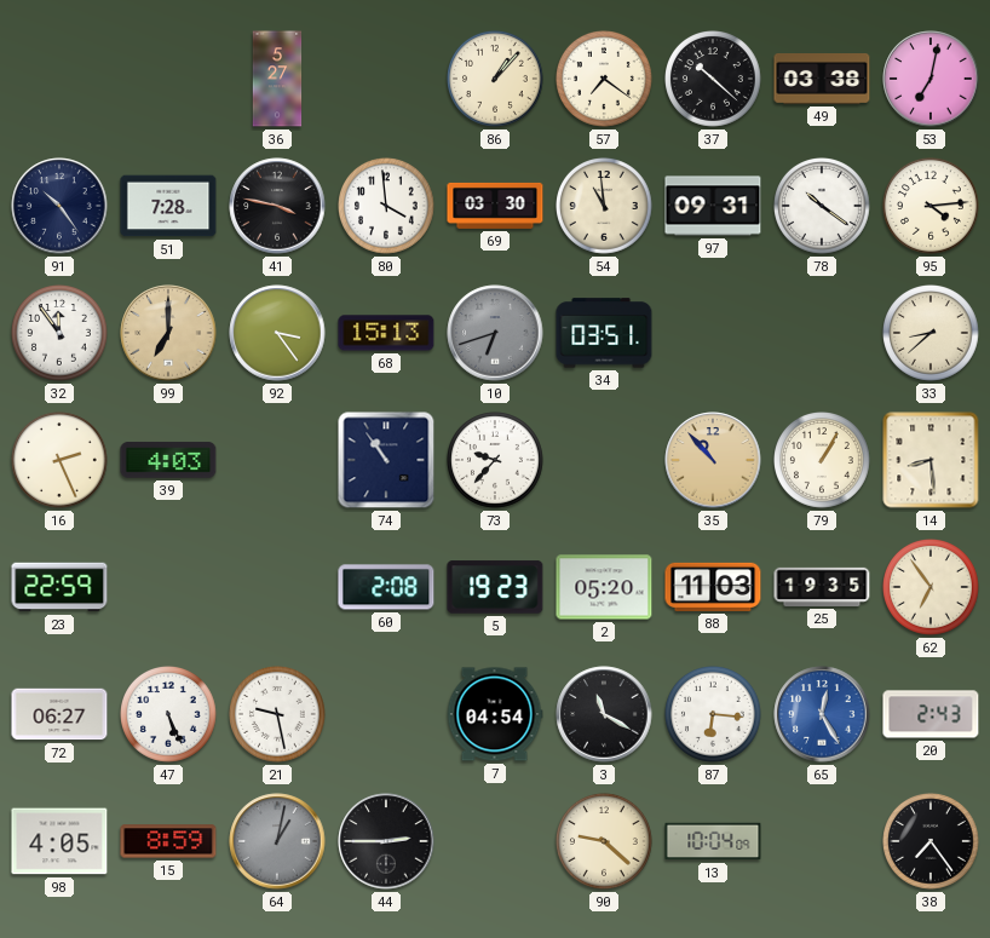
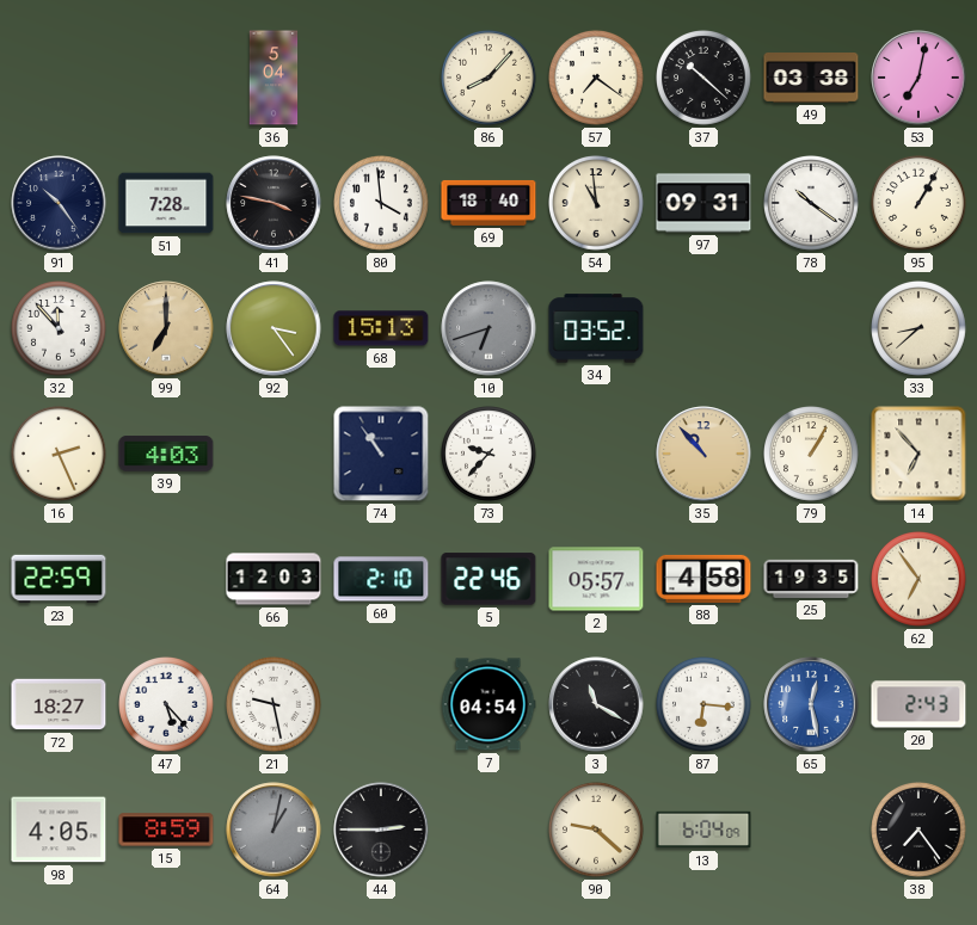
36: 5:27 -> 5:04 (274, 78)
86: 1:07 -> 8:07 (490, 79)
69: 03:30 -> 18:40 (489, 203)
95: 4:14 -> 1:05 (920, 204)
32: 11:54 -> 11:53 (60, 329)
34: 03:51 -> 03:52 (596, 328)
14: 8:29 -> 6:53 (918, 454)
66: none -> 12:03 (274, 579)
60: 2:08 -> 2:10 (381, 579)
5: 19:23 -> 22:46 (489, 579)
2: 05:20 -> 05:57 (596, 579)
88: 11:03 -> 4:58 (703, 579)
72: 06:27 -> 18:27 (59, 704)
47: 5:26 -> 5:23 (167, 705)
65: 12:25 -> 12:28 (811, 704)
13: 10:04 -> 6:04 (703, 830)
